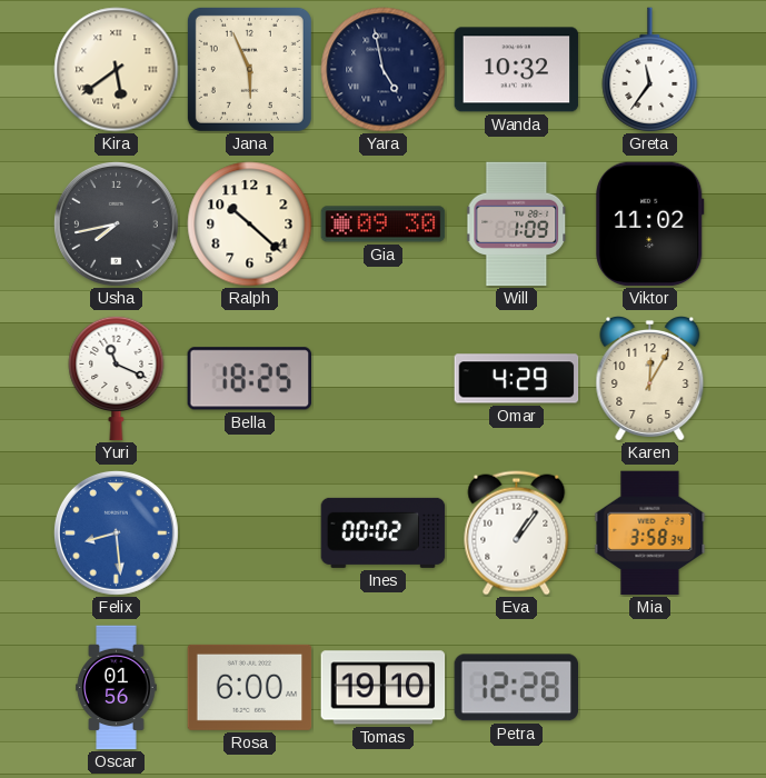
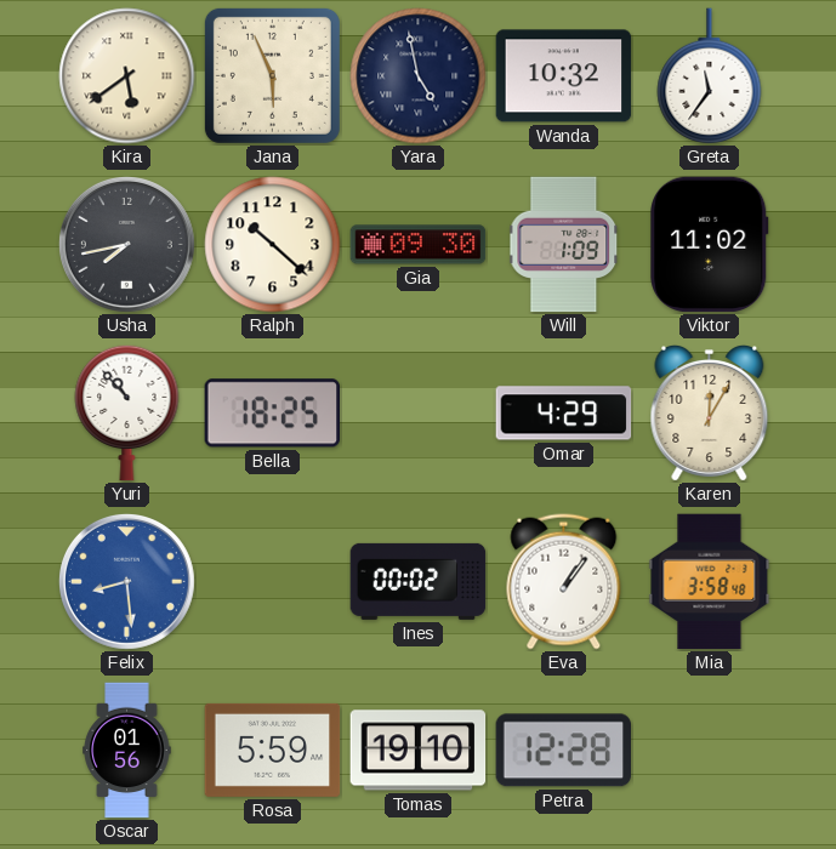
Yuri: 11:19 -> 10:53 (127, 412)
Mia: 3:58:34 -> 3:58:48 (710, 582)
Rosa: 6:00 -> 5:59 (273, 750)
